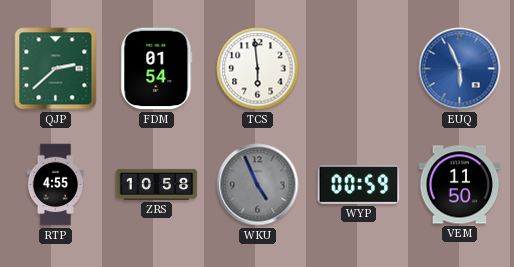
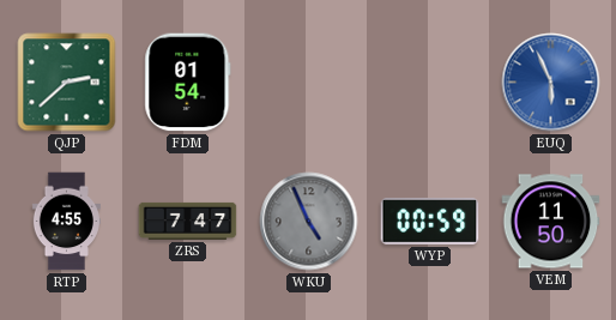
TCS: 5:59 -> none (258, 69)
ZRS: 10:58 -> 7:47 (188, 221)
